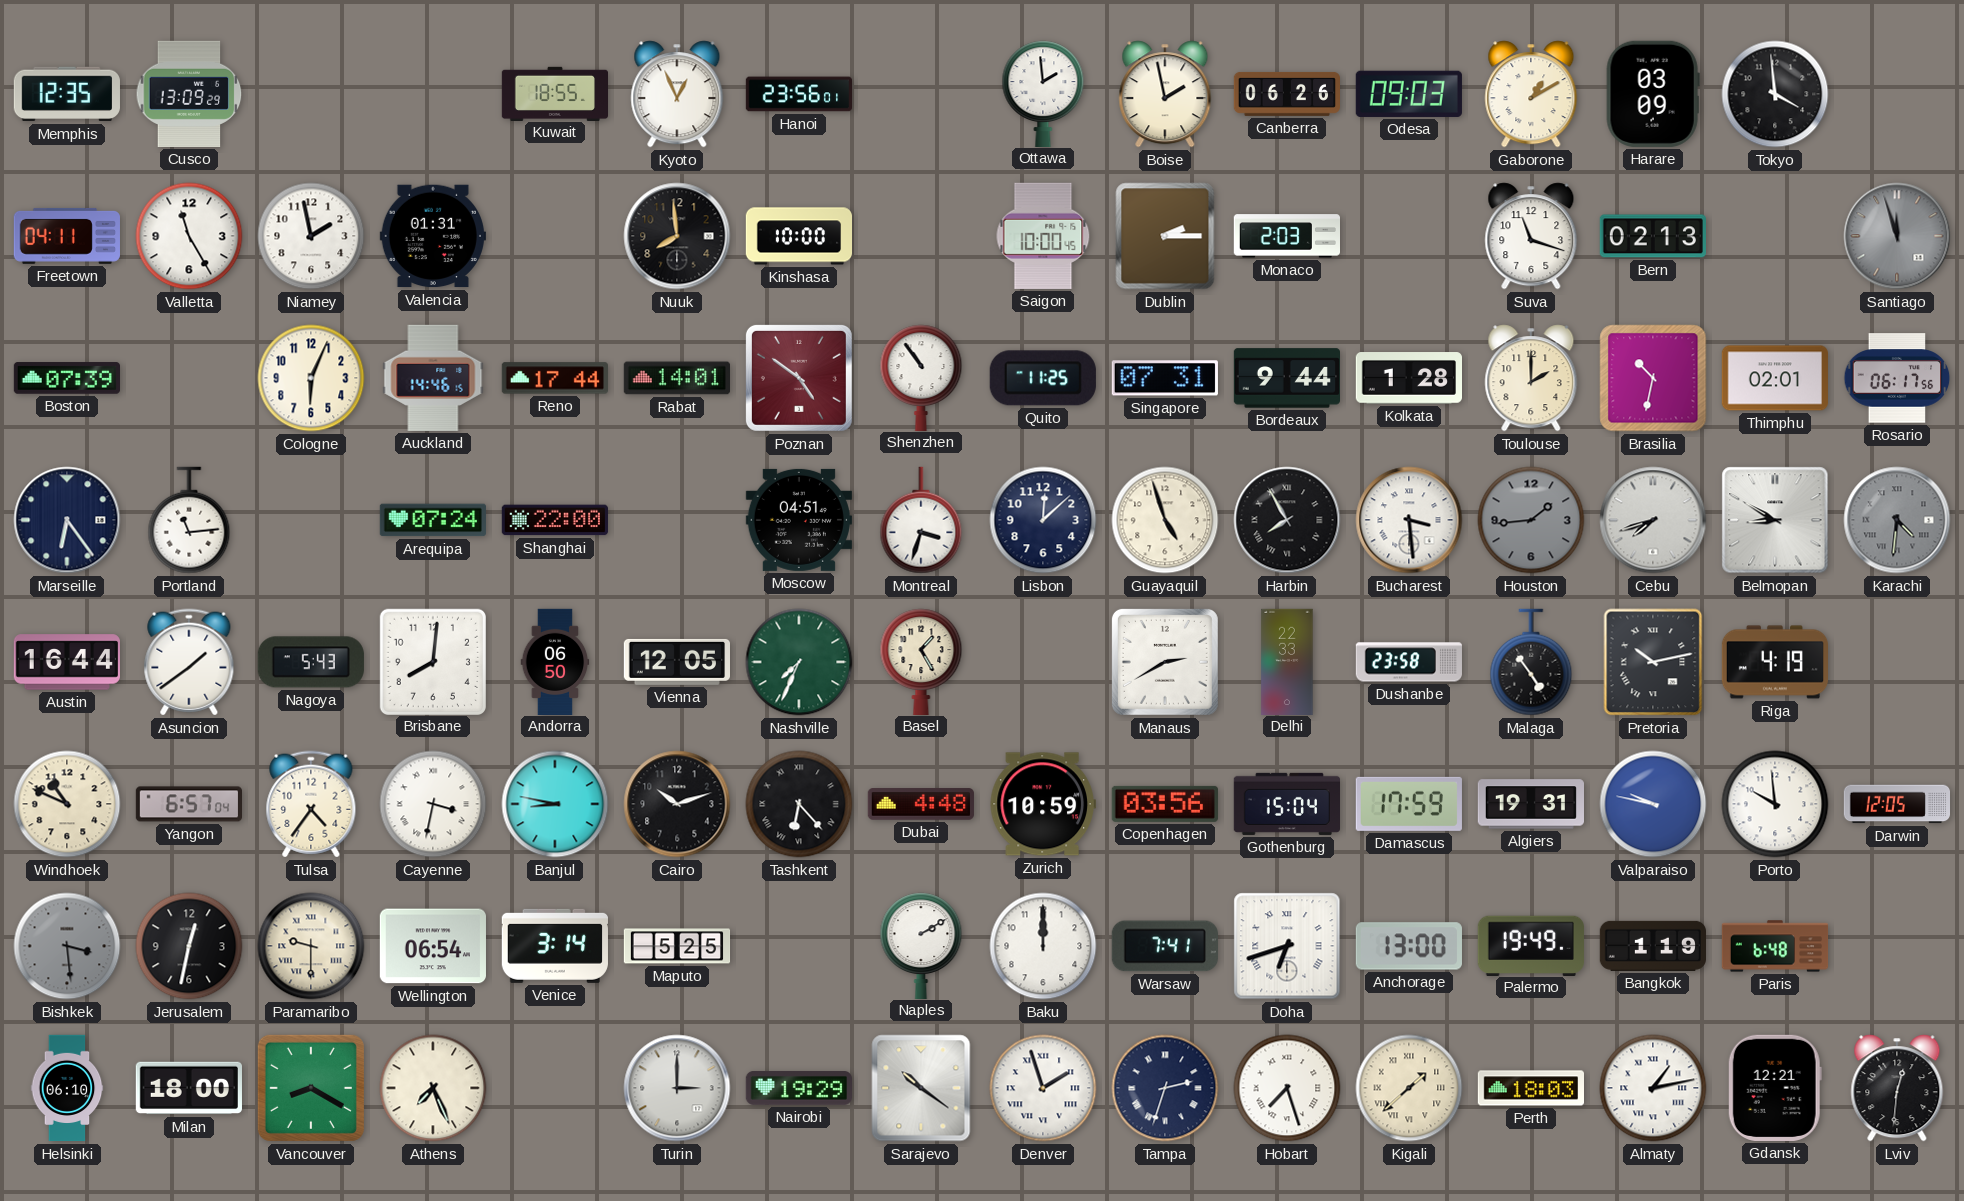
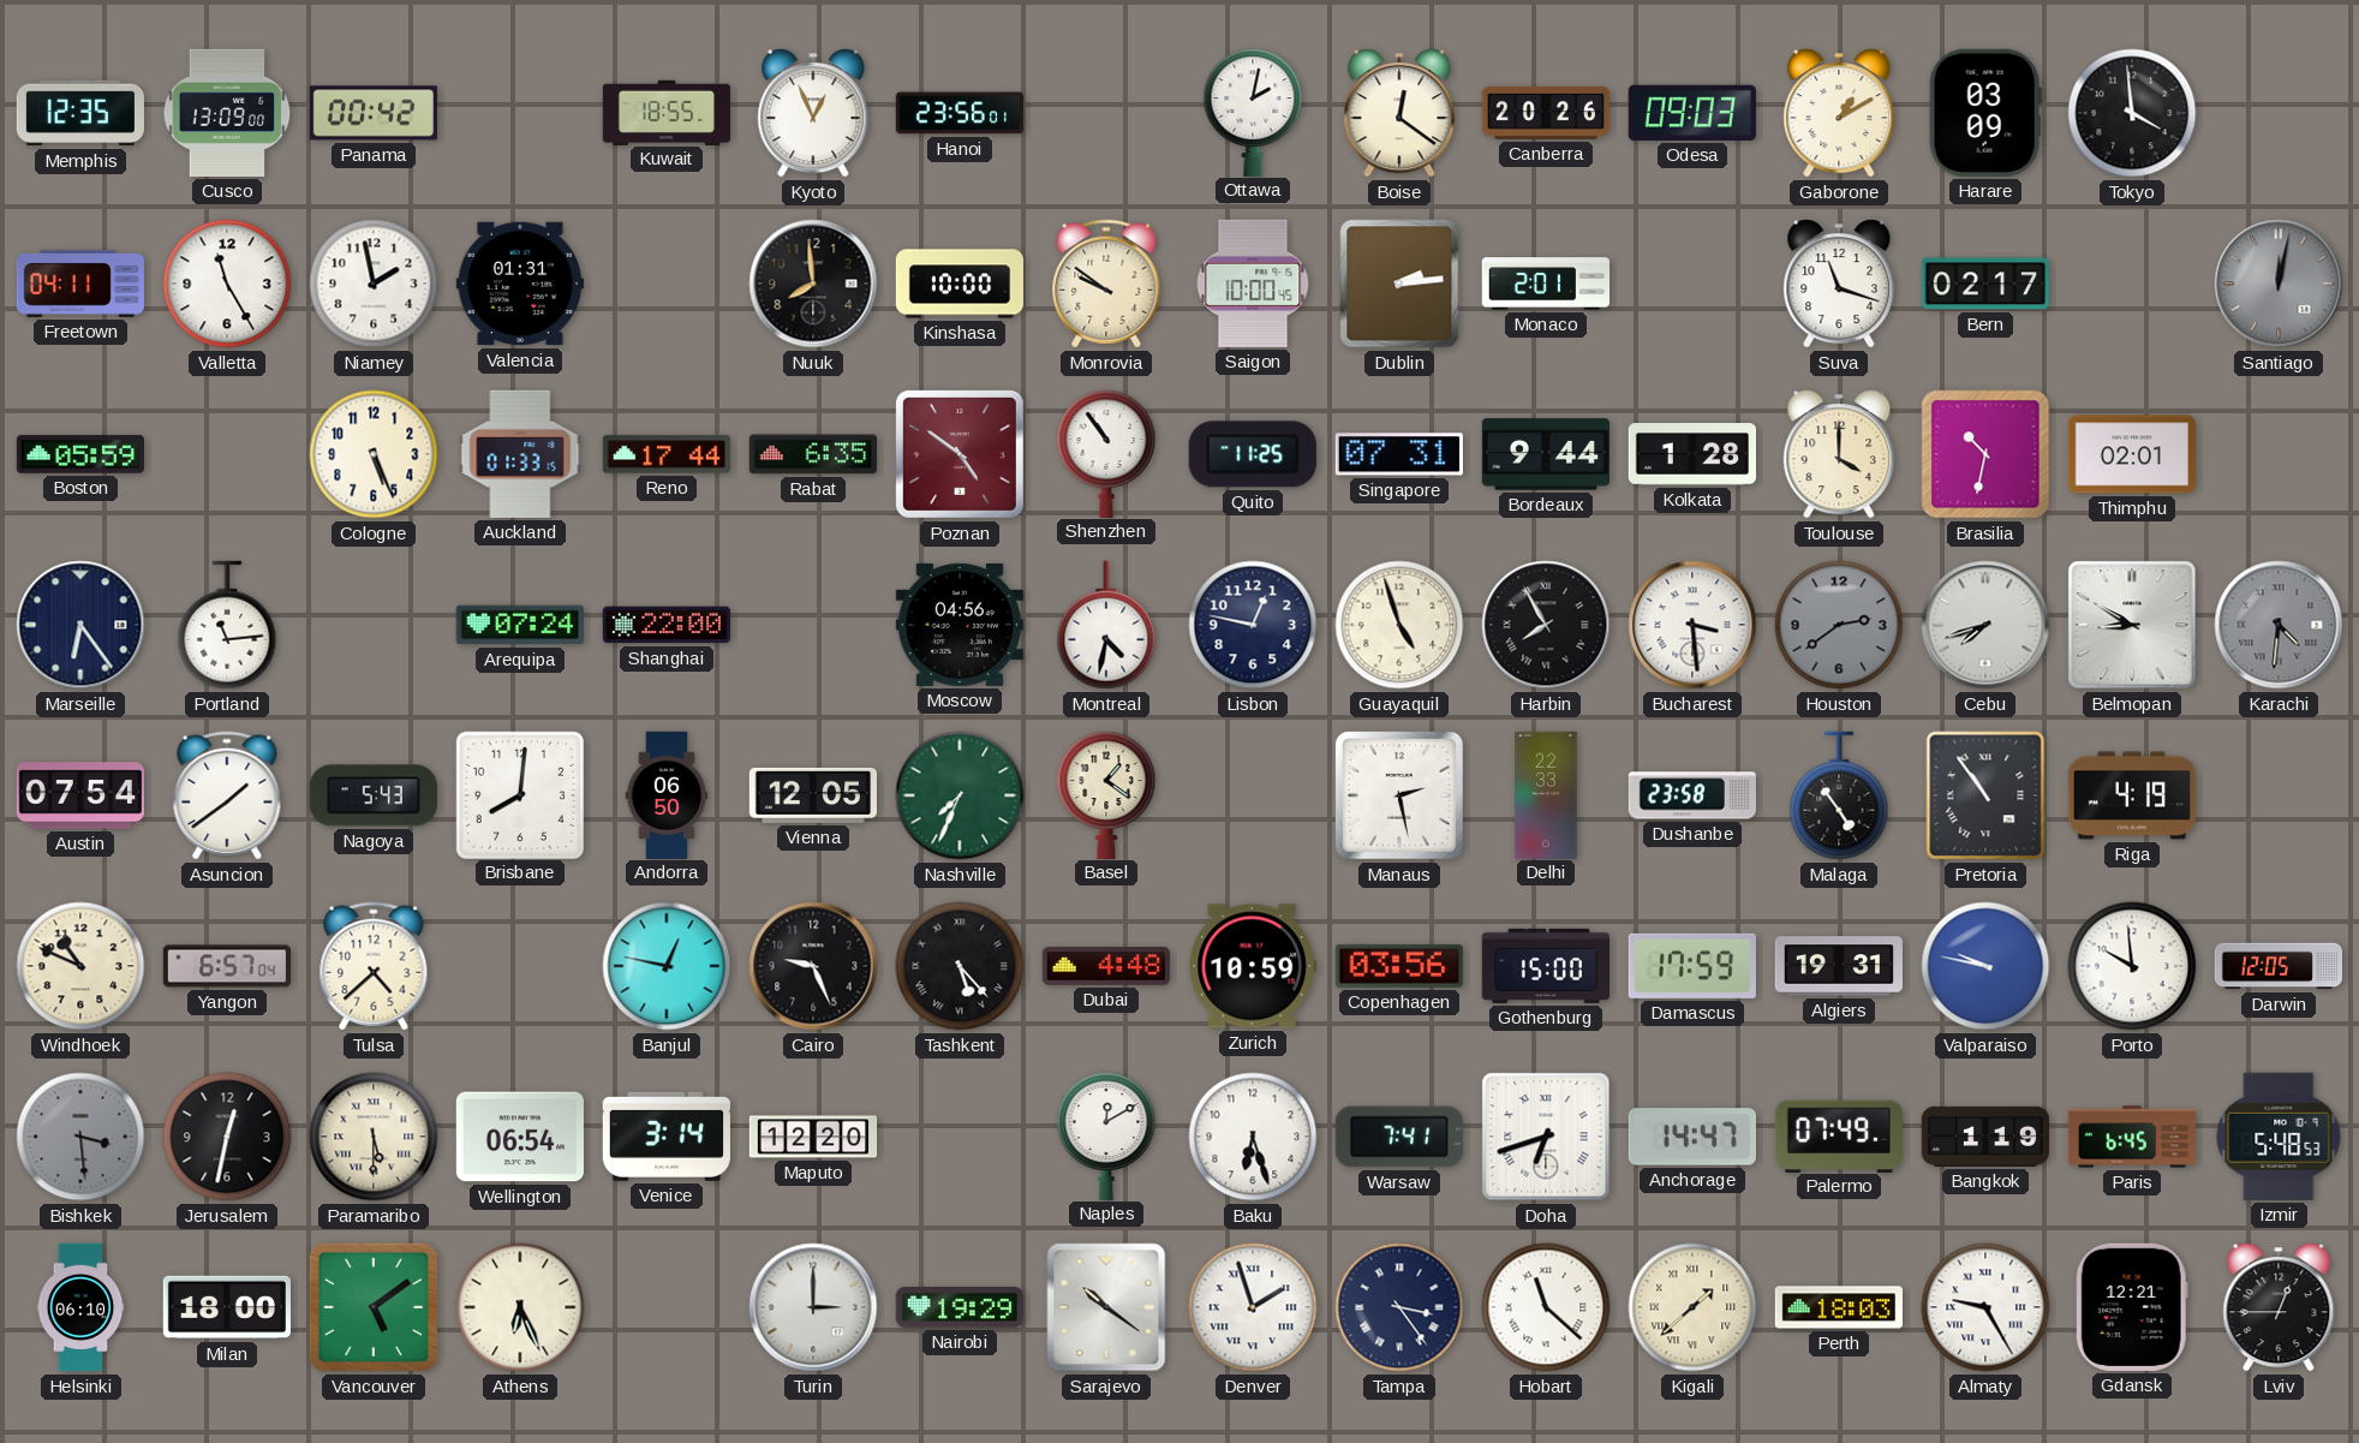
Cusco: 13:09:29 -> 13:09:00 (227, 113)
Panama: none -> 00:42 (374, 113)
Ottawa: 1:59 -> 2:02 (1253, 112)
Boise: 1:58 -> 12:21 (1399, 113)
Canberra: 06:26 -> 20:26 (1546, 113)
Monrovia: none -> 9:51 (1106, 284)
Dublin: 2:15 -> 2:14 (1399, 284)
Monaco: 2:03 -> 2:01 (1545, 284)
Bern: 02:13 -> 02:17 (1985, 284)
Santiago: 11:57 -> 12:02 (2279, 284)
Boston: 07:39 -> 05:59 (79, 454)
Cologne: 6:04 -> 5:26 (374, 454)
Auckland: 14:46 -> 01:33 (520, 454)
Rabat: 14:01 -> 6:35 (812, 454)
Toulouse: 2:00 -> 4:00 (1839, 454)
Rosario: 06:17 -> none (1897, 378)
Moscow: 04:51 -> 04:56 (960, 625)
Montreal: 3:33 -> 4:32 (1106, 625)
Lisbon: 12:08 -> 12:47 (1253, 625)
Houston: 1:44 -> 2:39 (1839, 625)
Austin: 16:44 -> 07:54 (79, 795)
Basel: 1:25 -> 1:21 (1106, 794)
Manaus: 2:40 -> 2:28 (1399, 795)
Pretoria: 10:13 -> 10:54 (1985, 795)
Tulsa: 4:36 -> 4:38 (374, 966)
Cayenne: 3:32 -> none (433, 804)
Banjul: 8:47 -> 12:47 (667, 966)
Cairo: 10:12 -> 9:26 (813, 966)
Tashkent: 6:23 -> 5:23 (960, 966)
Gothenburg: 15:04 -> 15:00 (1545, 966)
Paramaribo: 9:30 -> 5:30 (374, 1137)
Maputo: 5:25 -> 12:20 (813, 1137)
Naples: 2:10 -> 12:10 (1106, 1135)
Baku: 12:00 -> 6:27 (1253, 1137)
Anchorage: 13:00 -> 14:47 (1692, 1137)
Palermo: 19:49 -> 07:49 (1839, 1135)
Paris: 6:48 -> 6:45 (2132, 1137)
Izmir: none -> 5:48 (2279, 1137)
Vancouver: 8:20 -> 5:09 (374, 1307)
Athens: 7:26 -> 6:26 (520, 1307)
Tampa: 2:33 -> 3:24 (1399, 1307)
Hobart: 7:27 -> 11:22 (1546, 1307)
Almaty: 1:13 -> 9:25 (1985, 1307)
Lviv: 12:31 -> 12:45 (2279, 1307)
